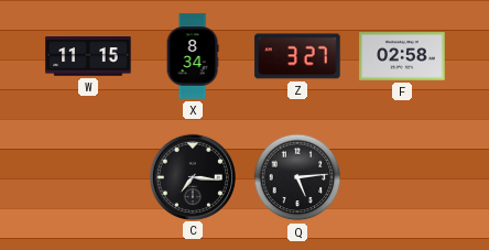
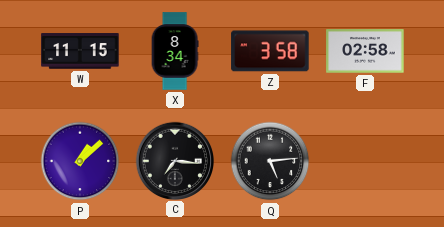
Z: 3:27 -> 3:58 (270, 51)
P: none -> 1:08 (80, 161)
